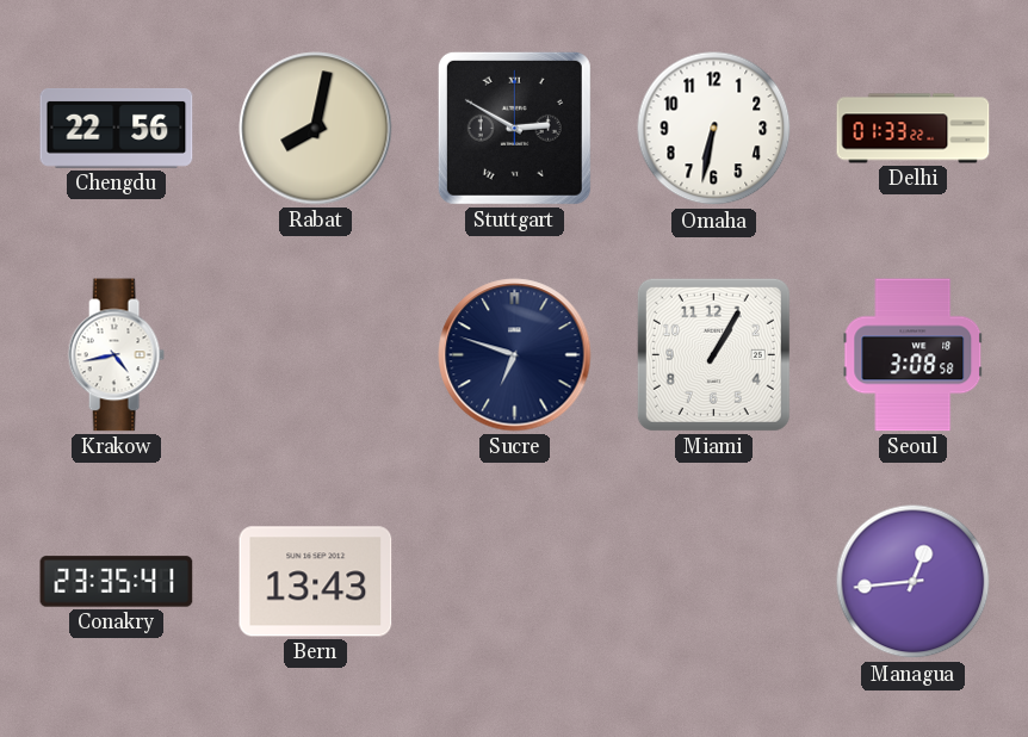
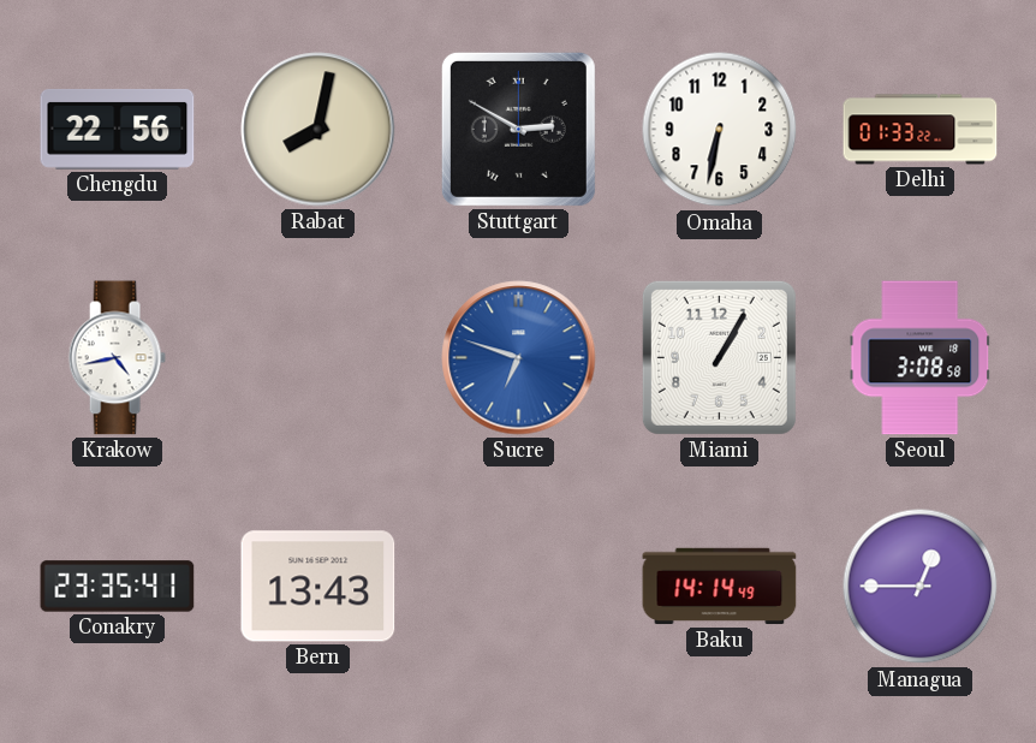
Sucre dial: navy -> blue (519, 358)
Baku: none -> 14:14 (720, 587)
Managua: 12:44 -> 12:45 (921, 587)
